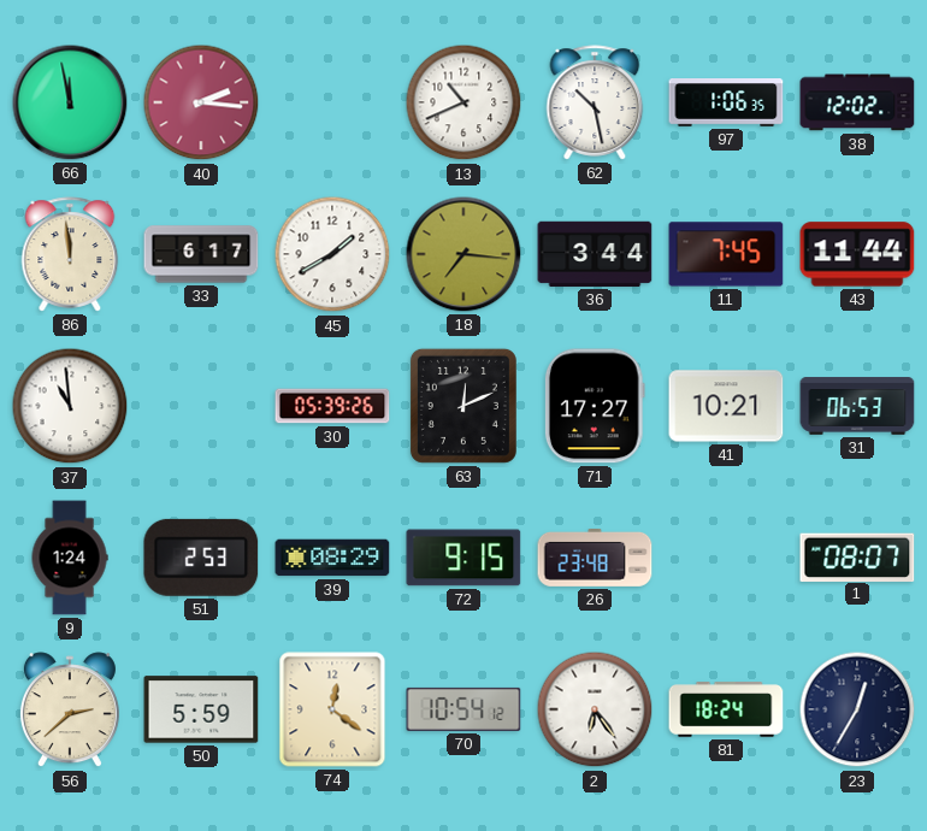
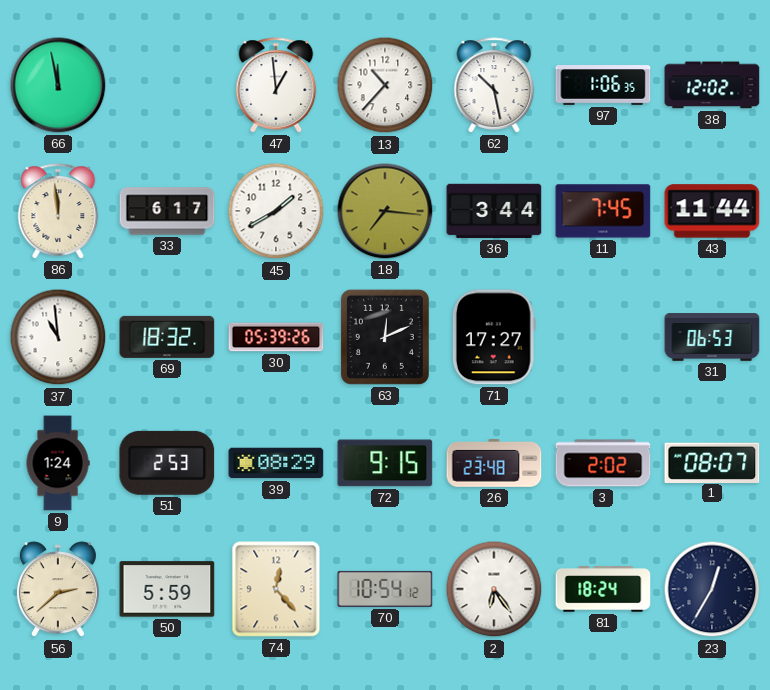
40: 2:16 -> none (201, 102)
47: none -> 12:59 (276, 85)
13: 10:41 -> 10:37 (385, 85)
69: none -> 18:32 (167, 337)
41: 10:21 -> none (726, 406)
3: none -> 2:02 (603, 463)
74: 12:21 -> 12:23 (276, 589)
